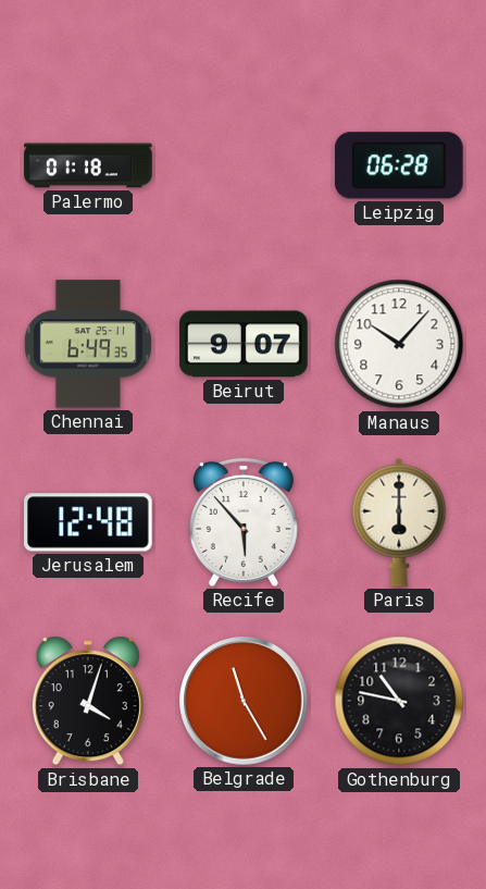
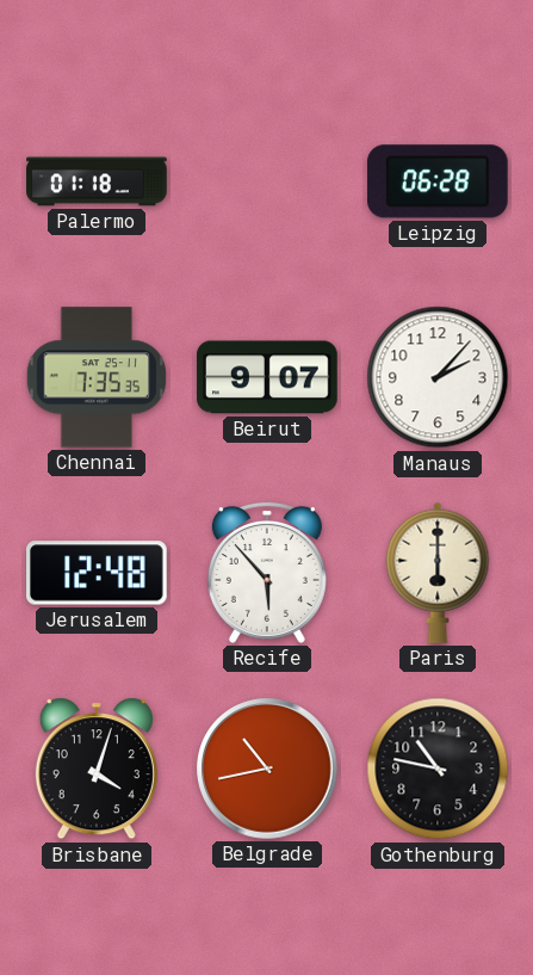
Chennai: 6:49 -> 7:35 (95, 377)
Manaus: 10:07 -> 2:07 (438, 377)
Belgrade: 11:25 -> 10:43 (267, 769)
